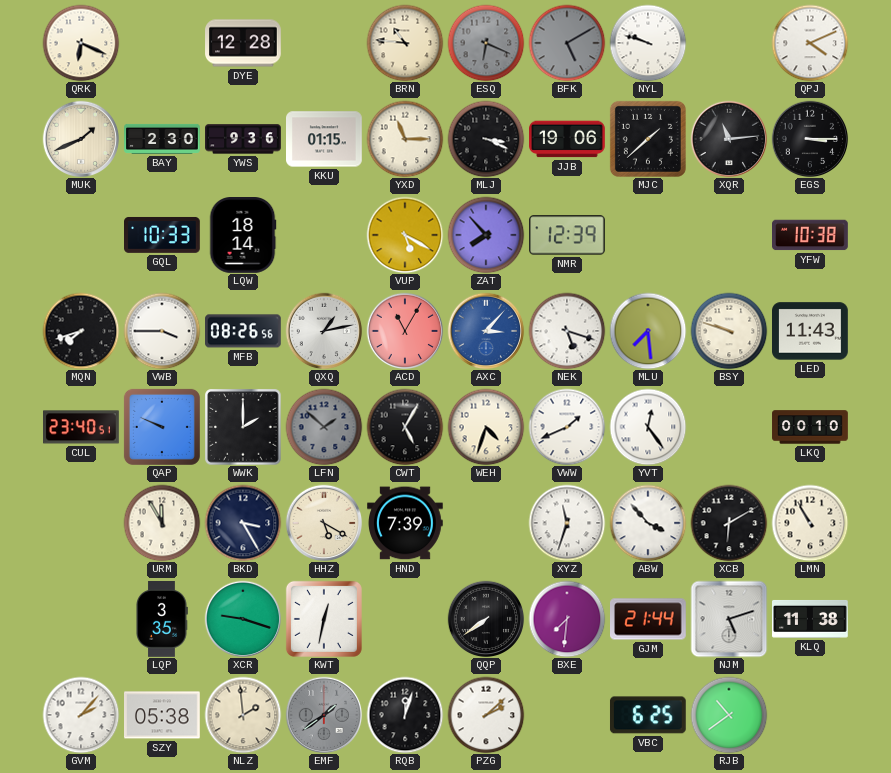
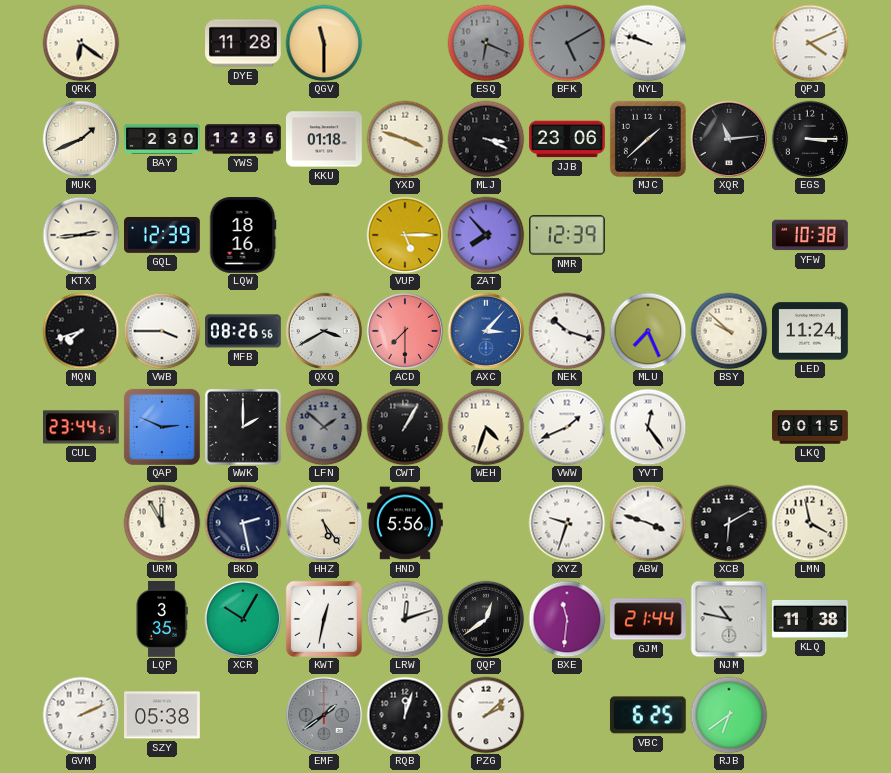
QRK: 6:19 -> 6:21 (81, 43)
DYE: 12:28 -> 11:28 (243, 43)
QGV: none -> 11:30 (324, 43)
BRN: 10:46 -> none (405, 43)
YWS: 9:36 -> 12:36 (243, 139)
KKU: 01:15 -> 01:18 (325, 139)
YXD: 11:15 -> 3:48 (405, 139)
JJB: 19:06 -> 23:06 (568, 139)
KTX: none -> 2:44 (81, 235)
GQL: 10:33 -> 12:39 (163, 235)
LQW: 18:14 -> 18:16 (243, 236)
VUP: 5:20 -> 5:15 (405, 235)
QXQ: 1:13 -> 3:40 (324, 331)
ACD: 11:05 -> 7:30 (405, 331)
NEK: 5:18 -> 10:18 (567, 331)
MLU: 7:29 -> 7:26 (648, 331)
BSY: 9:48 -> 9:52 (729, 331)
LED: 11:43 -> 11:24 (811, 331)
CUL: 23:40 -> 23:44 (82, 427)
QAP: 9:49 -> 2:49 (162, 427)
CWT: 5:05 -> 1:05 (405, 427)
LKQ: 00:10 -> 00:15 (810, 427)
BKD: 3:25 -> 2:28 (243, 523)
HHZ: 5:20 -> 5:24 (324, 523)
HND: 7:39 -> 5:56 (406, 523)
XYZ: 11:33 -> 9:33 (567, 523)
ABW: 3:53 -> 3:48 (648, 523)
LMN: 10:55 -> 3:58 (810, 523)
XCR: 9:18 -> 10:05 (243, 619)
LRW: none -> 12:12 (405, 619)
QQP: 7:39 -> 12:39 (486, 619)
BXE: 7:31 -> 11:31 (567, 619)
NJM: 5:12 -> 10:47 (729, 619)
GVM: 2:07 -> 2:11 (81, 715)
NLZ: 1:59 -> none (243, 715)
RJB: 10:39 -> 6:39 (729, 715)
